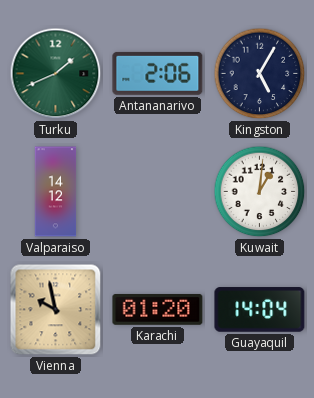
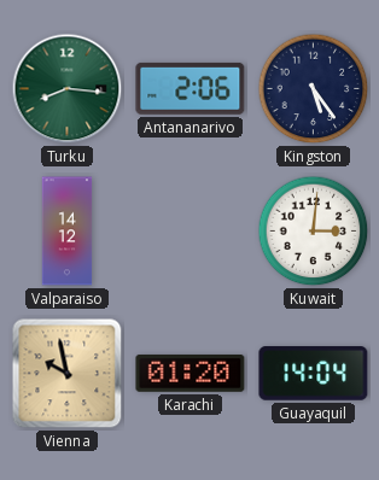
Turku: 1:41 -> 8:16 (68, 89)
Kingston: 5:05 -> 5:24 (314, 89)
Kuwait: 1:01 -> 3:01 (314, 232)
